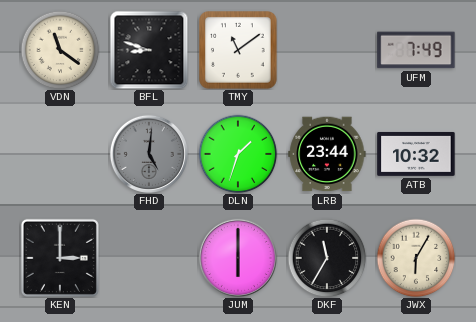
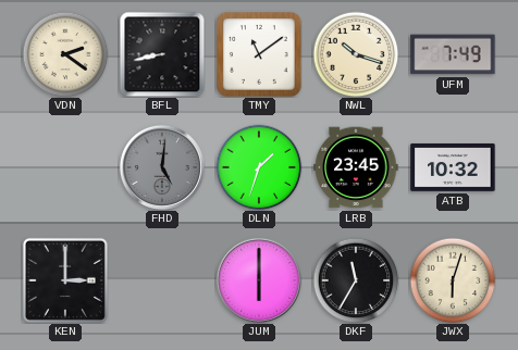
VDN: 11:21 -> 2:21 (65, 54)
BFL: 8:48 -> 8:43 (162, 54)
NWL: none -> 10:18 (356, 54)
LRB: 23:44 -> 23:45 (356, 167)
JWX: 6:05 -> 6:03 (453, 280)
